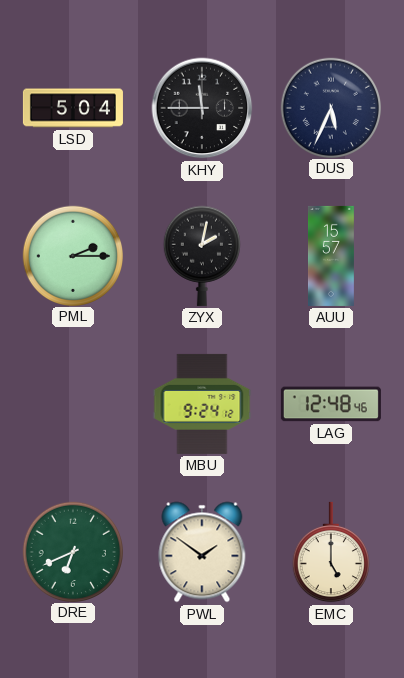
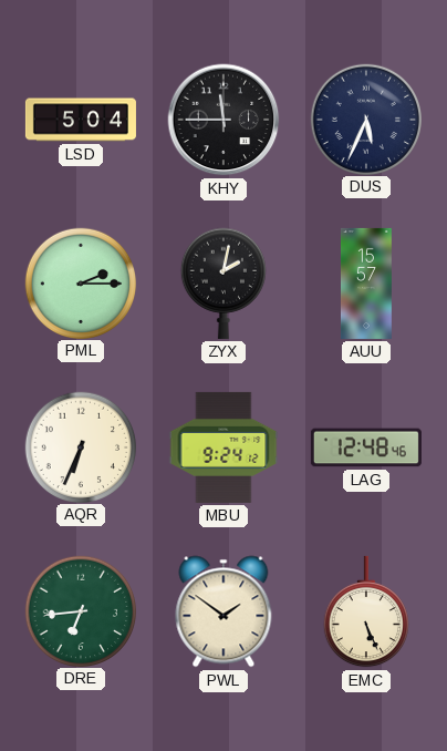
AQR: none -> 6:34 (80, 446)
DRE: 6:41 -> 6:44 (80, 610)
EMC: 5:00 -> 5:26 (365, 611)
